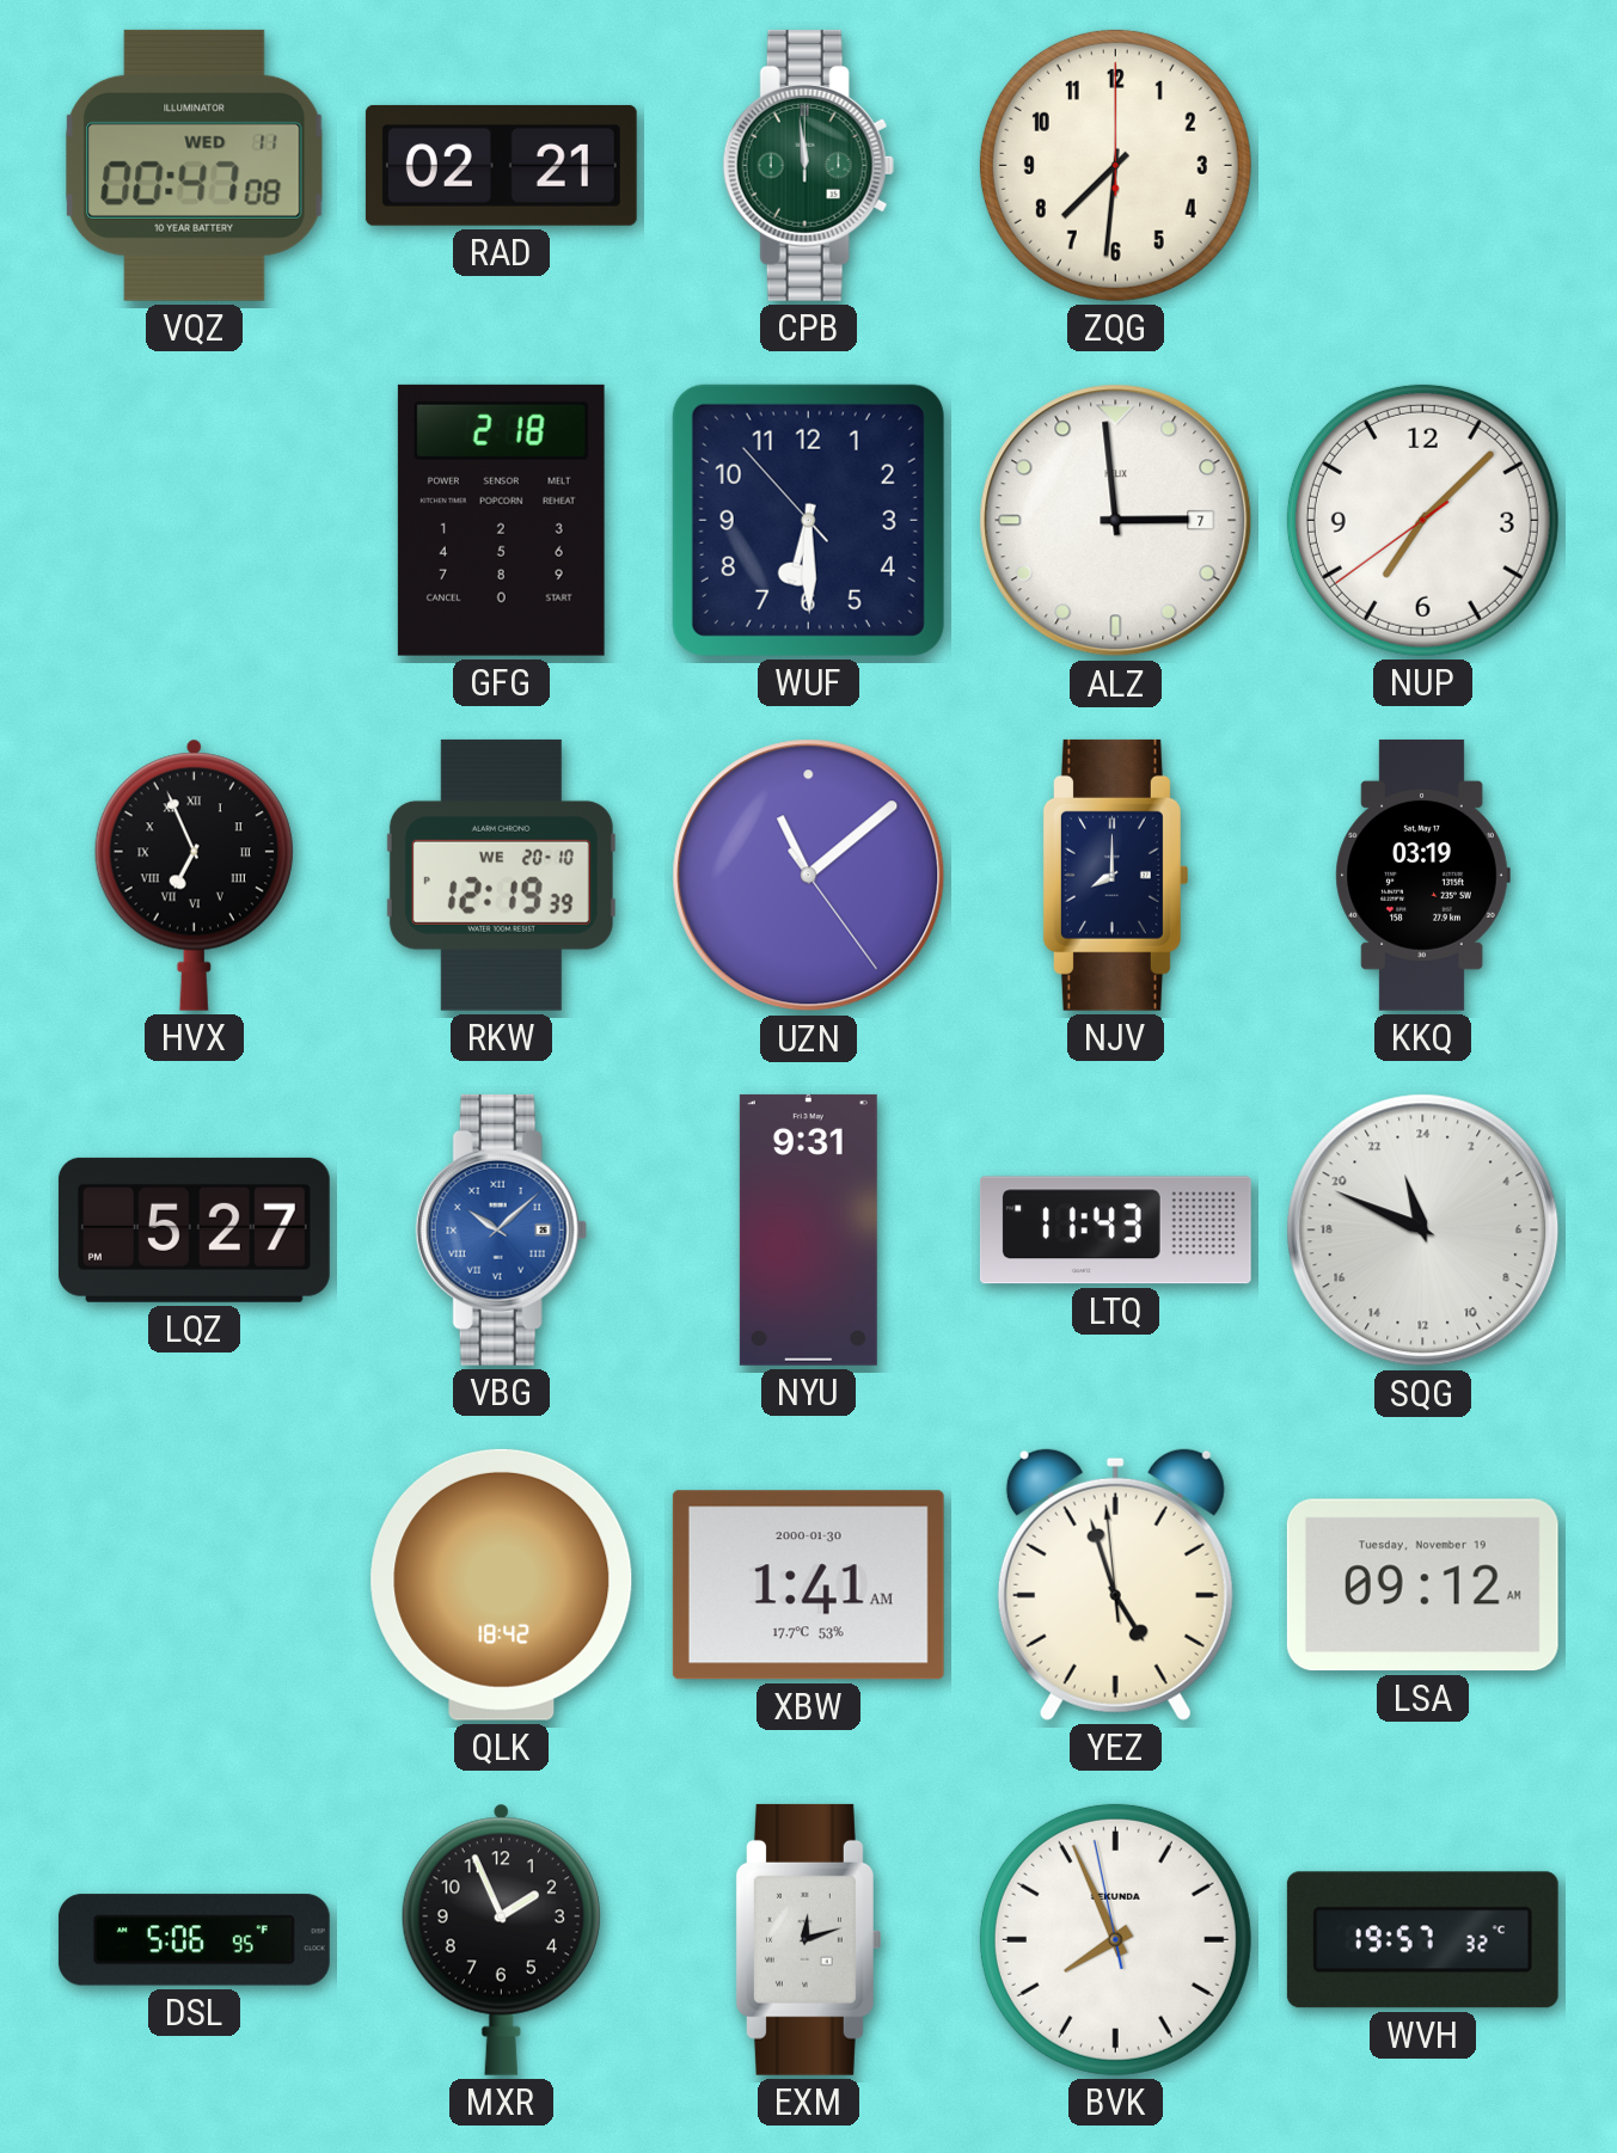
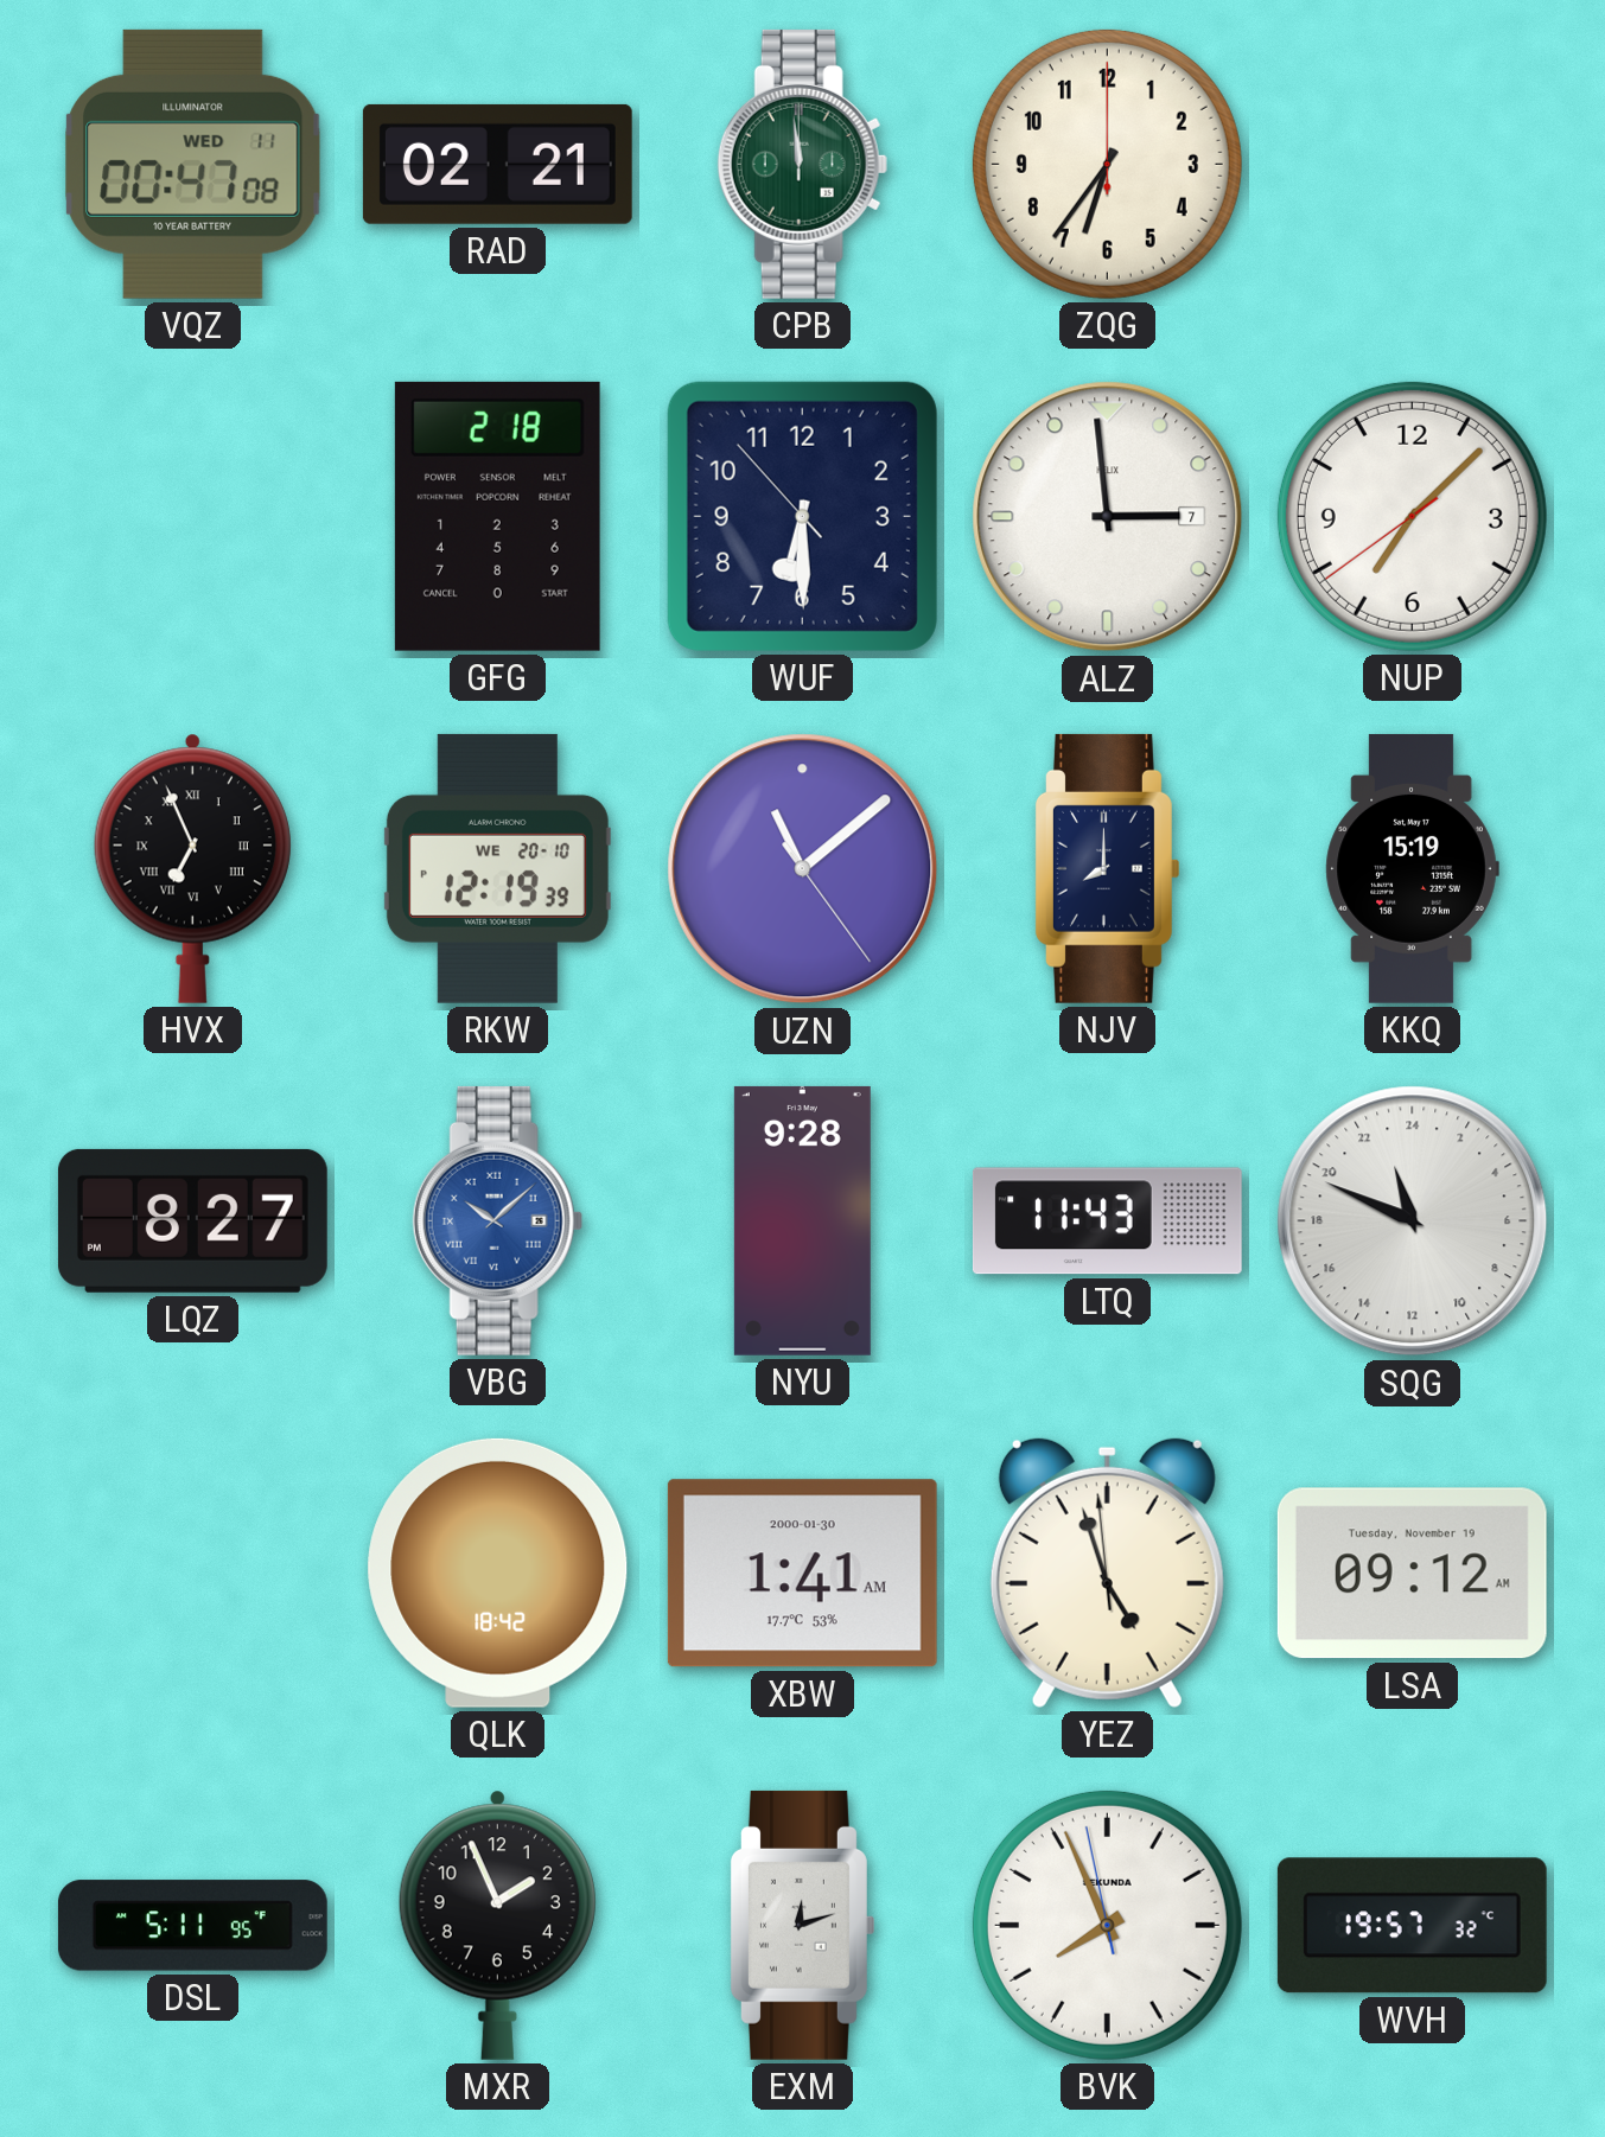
ZQG: 7:31 -> 6:36 (1107, 164)
KKQ: 03:19 -> 15:19 (1412, 868)
LQZ: 5:27 -> 8:27 (192, 1220)
NYU: 9:31 -> 9:28 (802, 1220)
DSL: 5:06 -> 5:11 (192, 1926)
